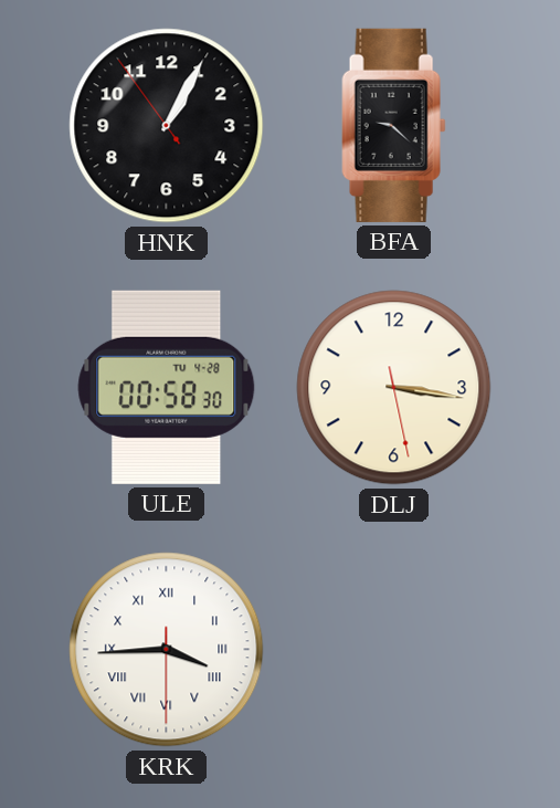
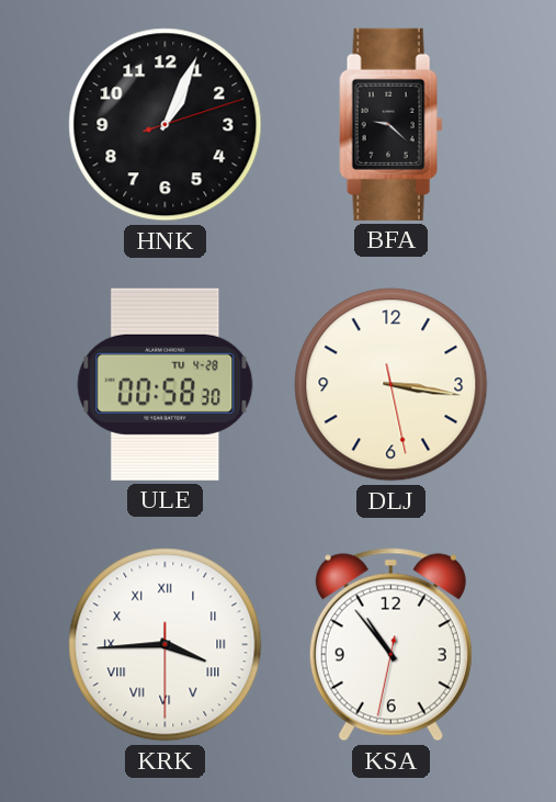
HNK: 1:04:54 -> 1:04:12 (166, 125)
KSA: none -> 10:53 (390, 645)
